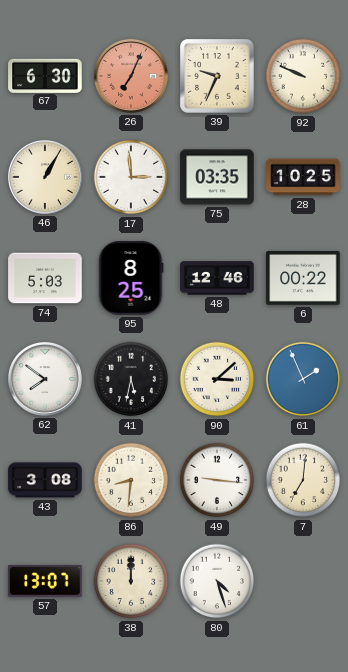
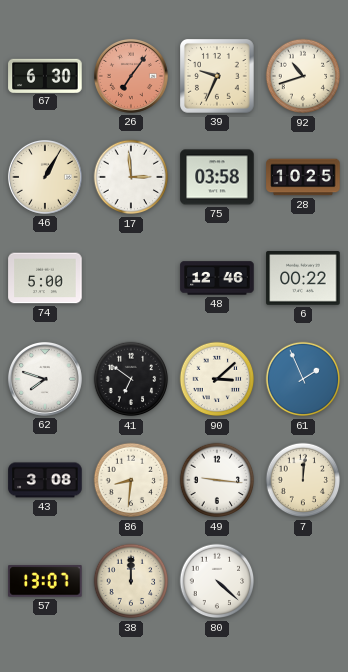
26: 7:04 -> 7:06 (131, 76)
92: 9:49 -> 10:42 (303, 76)
75: 03:35 -> 03:58 (217, 177)
74: 5:03 -> 5:00 (45, 278)
95: 8:25 -> none (131, 278)
62: 7:51 -> 7:48 (45, 379)
41: 5:32 -> 6:51 (131, 379)
7: 7:01 -> 12:01 (303, 480)
80: 4:27 -> 4:22 (217, 581)
